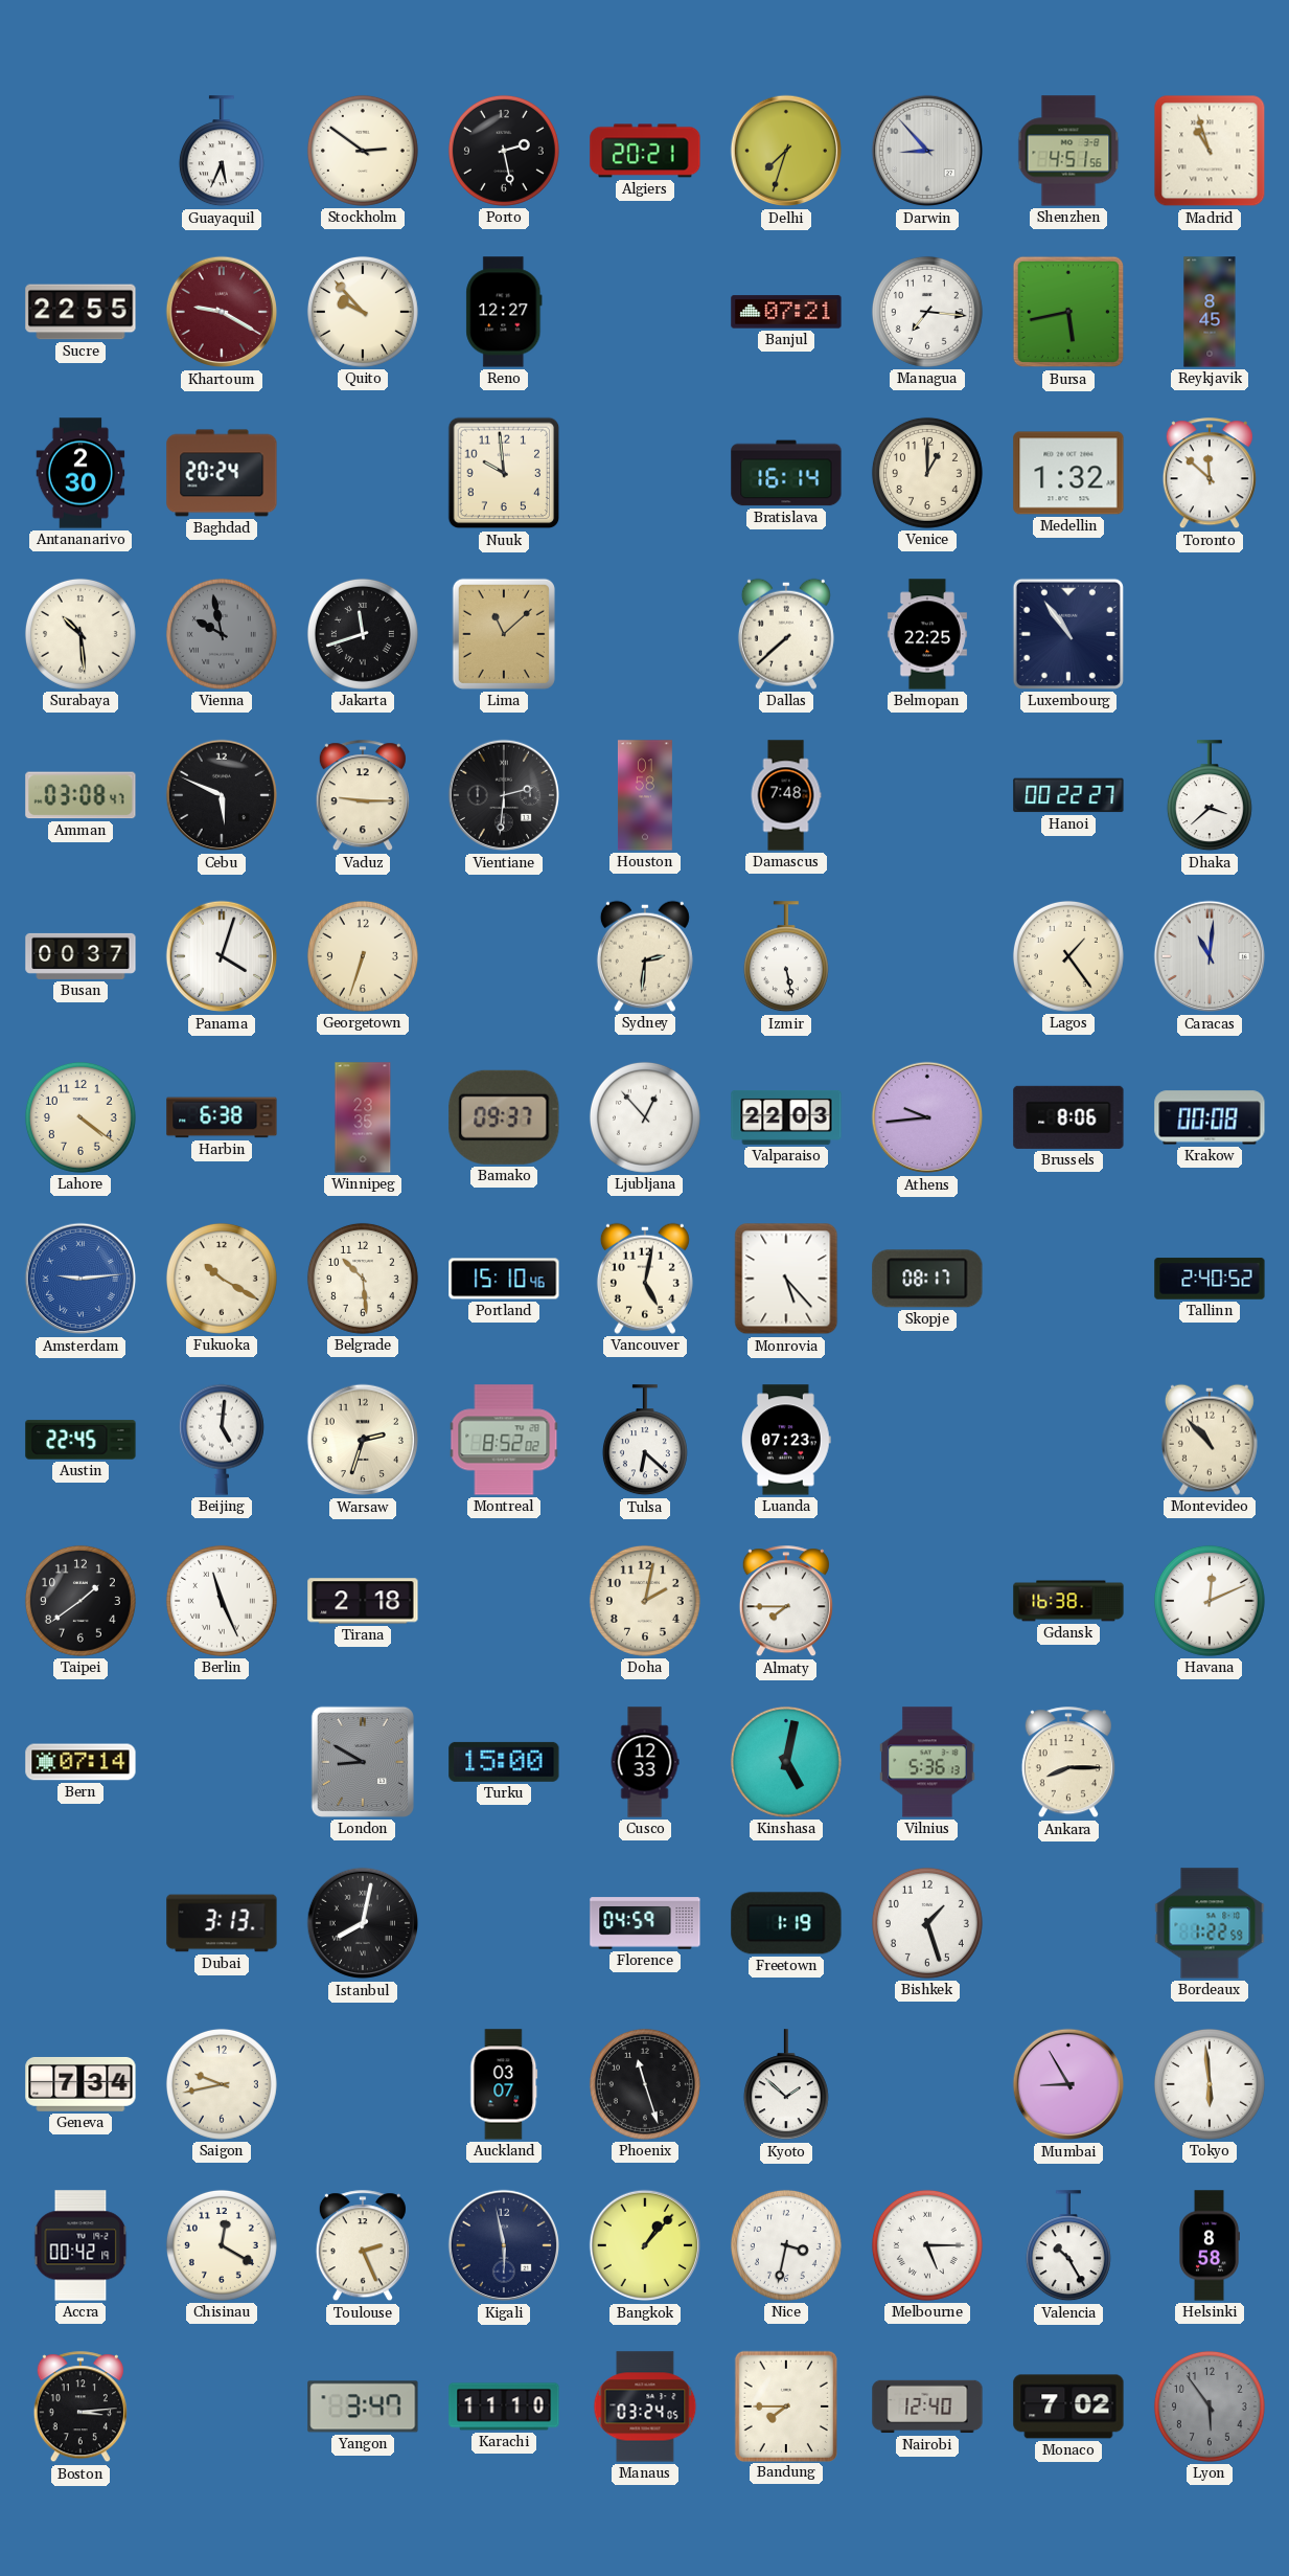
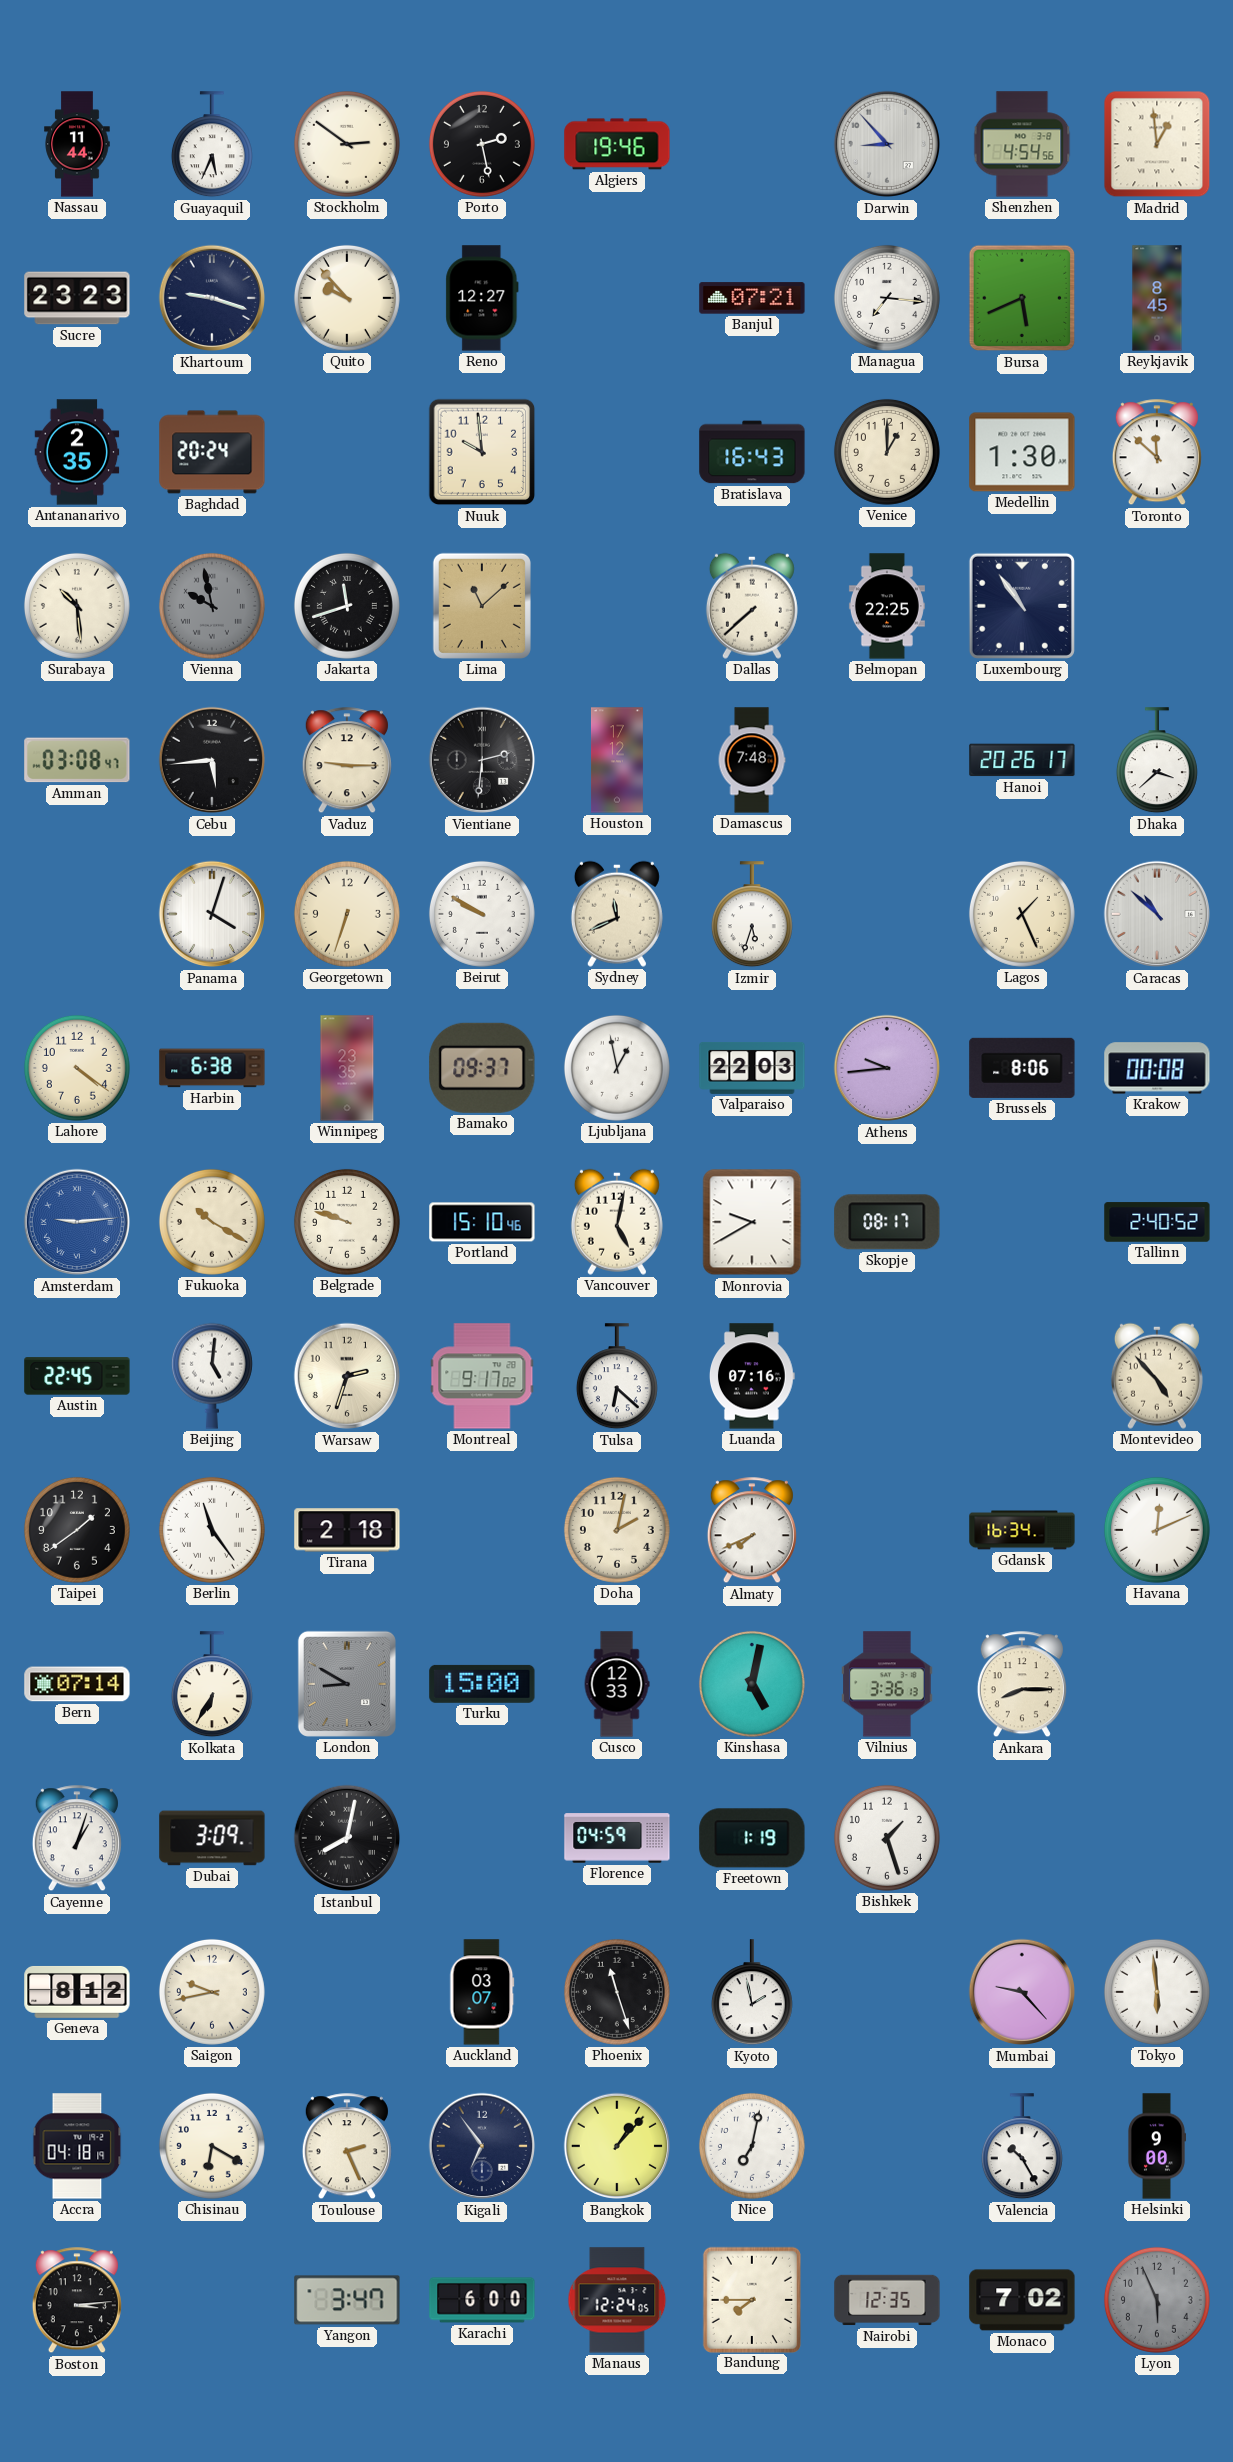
Nassau: none -> 11:44 (77, 144)
Algiers: 20:21 -> 19:46 (617, 144)
Delhi: 7:33 -> none (786, 151)
Shenzhen: 4:51 -> 4:54 (1022, 144)
Madrid: 10:57 -> 12:59 (1157, 144)
Sucre: 22:55 -> 23:23 (77, 298)
Khartoum: 9:20 -> 9:18 (212, 298)
Khartoum dial: burgundy -> navy (212, 298)
Bursa: 5:43 -> 5:41 (1022, 298)
Antananarivo: 2:30 -> 2:35 (77, 452)
Bratislava: 16:14 -> 16:43 (752, 452)
Medellin: 1:32 -> 1:30 (1022, 452)
Cebu: 5:49 -> 5:44 (212, 760)
Houston: 01:58 -> 17:12 (617, 760)
Hanoi: 00:22 -> 20:26 (1022, 760)
Busan: 00:37 -> none (80, 956)
Beirut: none -> 9:50 (482, 914)
Sydney: 2:31 -> 11:41 (617, 914)
Izmir: 5:28 -> 5:33 (752, 915)
Lagos: 1:24 -> 1:26 (1022, 914)
Caracas: 11:01 -> 10:52 (1157, 914)
Ljubljana: 12:53 -> 12:58 (617, 1068)
Belgrade: 10:29 -> 9:48 (347, 1222)
Monrovia: 5:23 -> 9:40 (752, 1222)
Montreal: 8:52 -> 9:17 (482, 1376)
Luanda: 07:23 -> 07:16 (752, 1376)
Montevideo: 10:53 -> 4:53 (1157, 1376)
Berlin: 11:26 -> 11:24 (212, 1530)
Almaty: 7:45 -> 7:41 (752, 1531)
Gdansk: 16:38 -> 16:34 (1022, 1530)
Kolkata: none -> 6:35 (212, 1685)
Vilnius: 5:36 -> 3:36 (887, 1684)
Cayenne: none -> 1:03 (77, 1839)
Dubai: 3:13 -> 3:09 (212, 1838)
Bordeaux: 1:22 -> none (1210, 1923)
Geneva: 7:34 -> 8:12 (77, 1992)
Kyoto: 1:52 -> 1:58 (752, 1993)
Mumbai: 8:55 -> 9:23 (1022, 1992)
Accra: 00:42 -> 04:18 (77, 2146)
Chisinau: 12:20 -> 6:20 (212, 2146)
Kigali: 5:58 -> 6:54 (482, 2146)
Nice: 3:32 -> 7:02 (752, 2146)
Melbourne: 5:15 -> none (927, 2245)
Helsinki: 8:58 -> 9:00 (1156, 2146)
Karachi: 11:10 -> 6:00 (482, 2300)
Manaus: 03:24 -> 12:24 (617, 2300)
Nairobi: 12:40 -> 12:35 (887, 2300)
Lyon: 5:54 -> 5:56 (1157, 2300)
